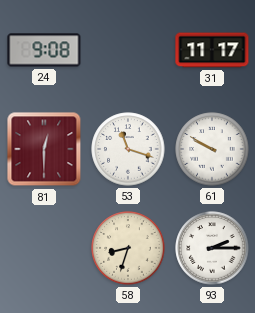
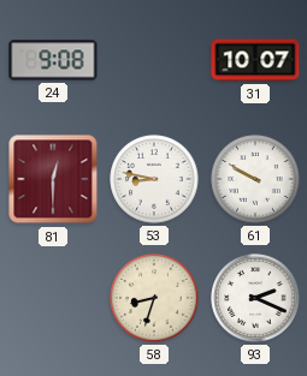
31: 11:17 -> 10:07 (255, 60)
53: 11:18 -> 8:47 (154, 179)
93: 2:15 -> 2:19 (255, 298)
